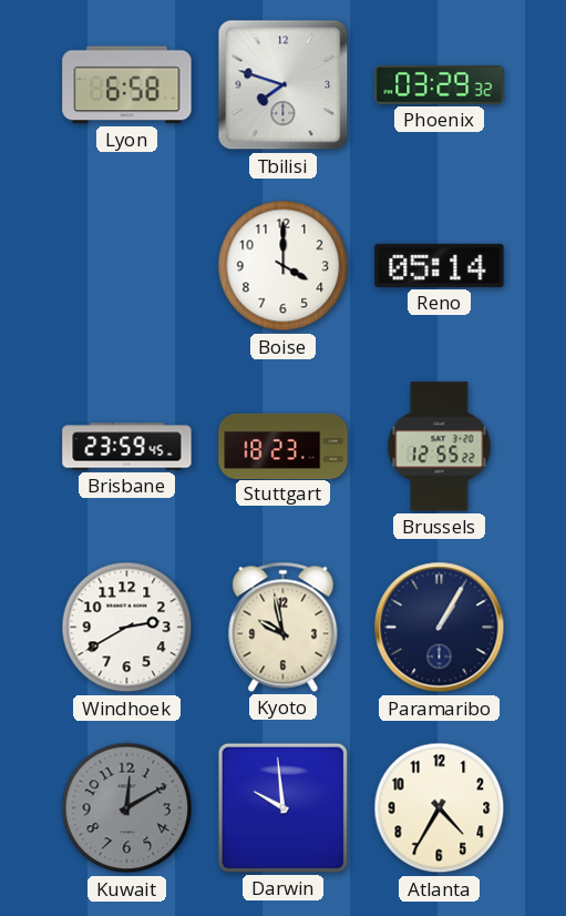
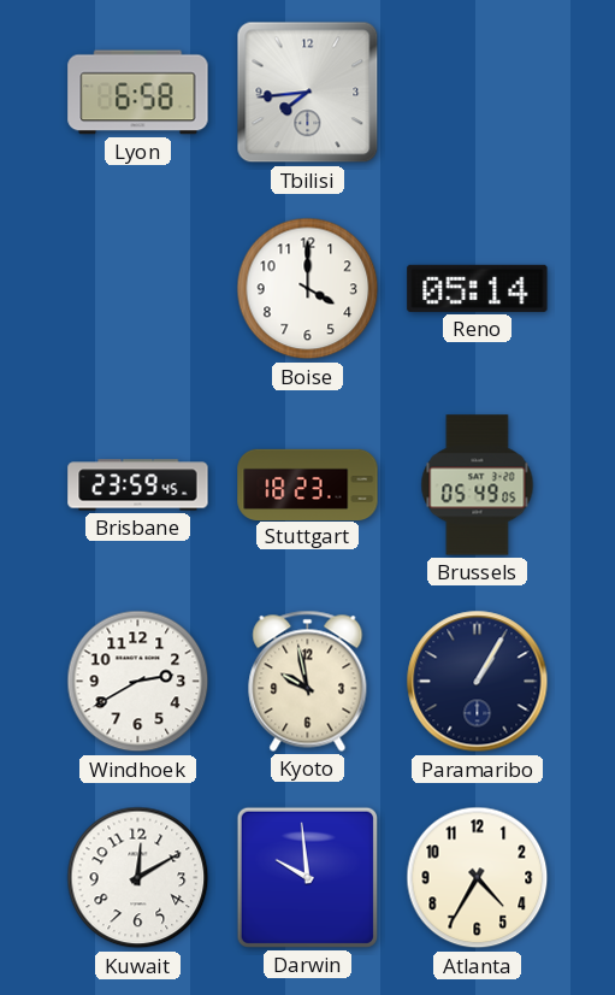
Tbilisi: 7:48 -> 7:44 (308, 93)
Phoenix: 03:29 -> none (440, 84)
Brussels: 12:55 -> 05:49 (478, 485)
Kuwait dial: grey -> white (138, 878)
